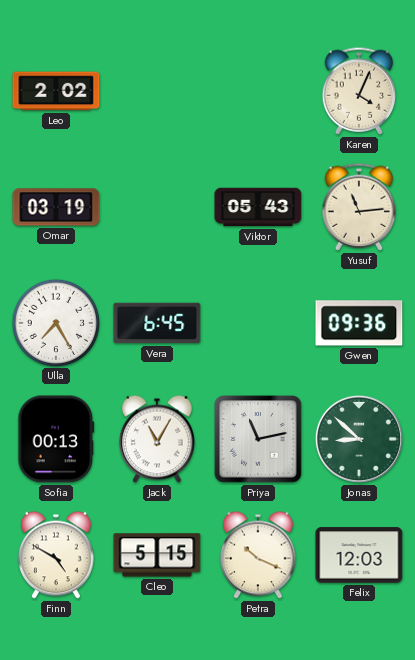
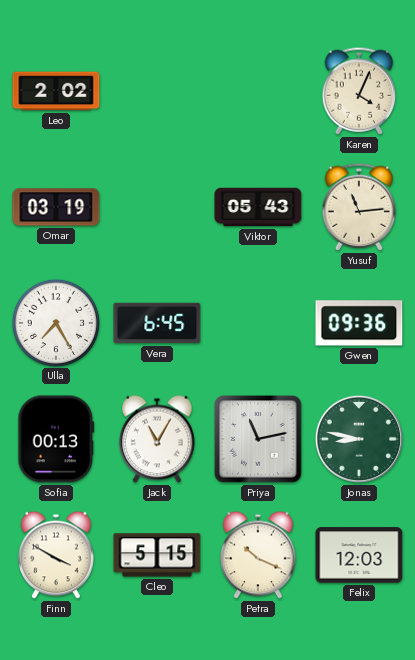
Jonas: 8:52 -> 8:47 (359, 439)
Finn: 4:50 -> 3:50 (56, 555)
